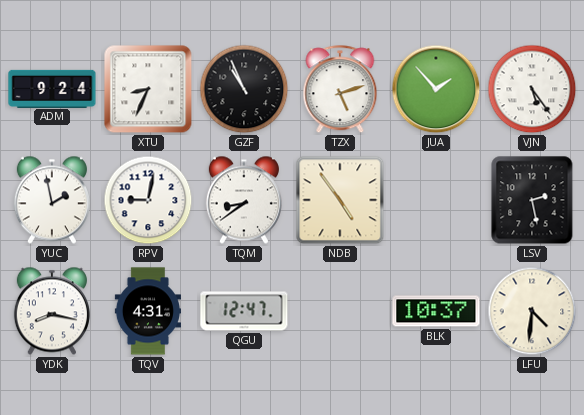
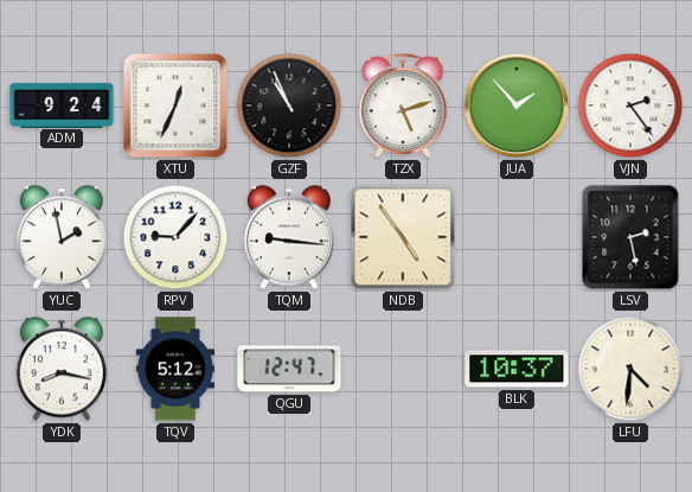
XTU: 8:34 -> 12:34 (175, 106)
VJN: 5:24 -> 2:24 (630, 106)
RPV: 9:02 -> 9:07 (175, 237)
TQM: 8:39 -> 9:16 (289, 237)
TQV: 4:31 -> 5:12 (174, 369)
